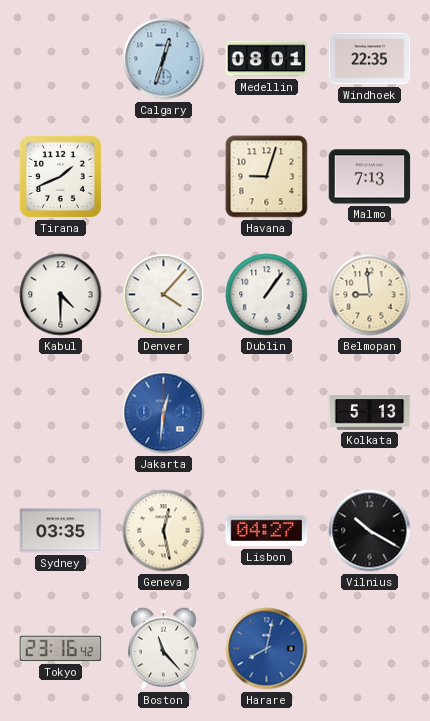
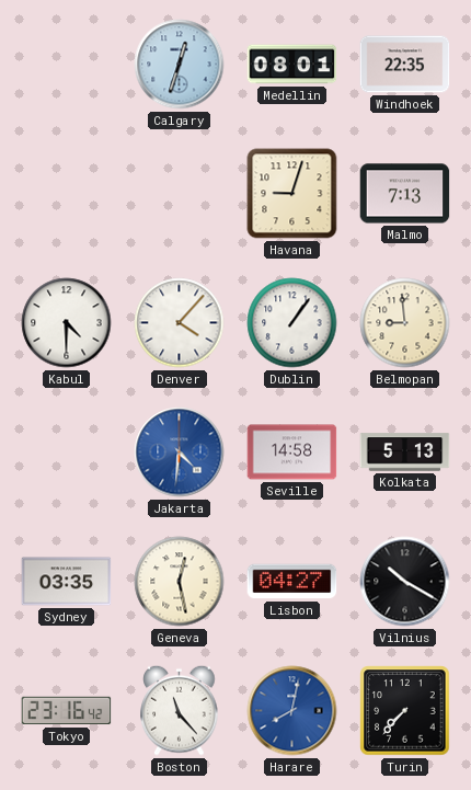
Tirana: 1:41 -> none (60, 176)
Jakarta: 12:31 -> 4:31 (180, 453)
Seville: none -> 14:58 (292, 453)
Turin: none -> 7:37 (405, 711)
